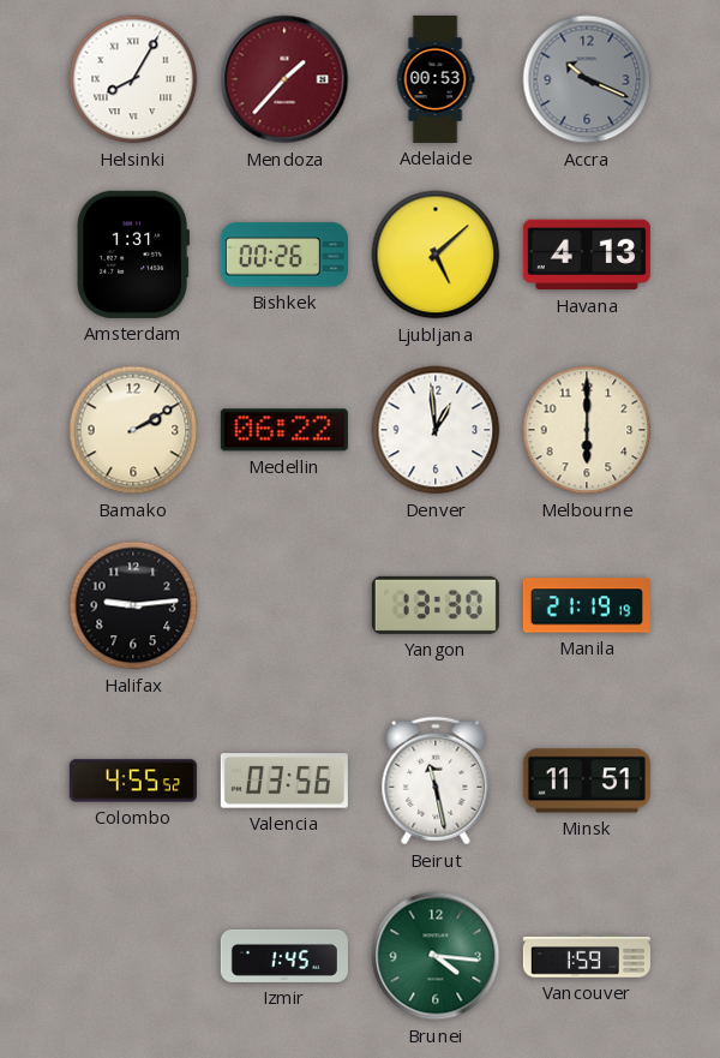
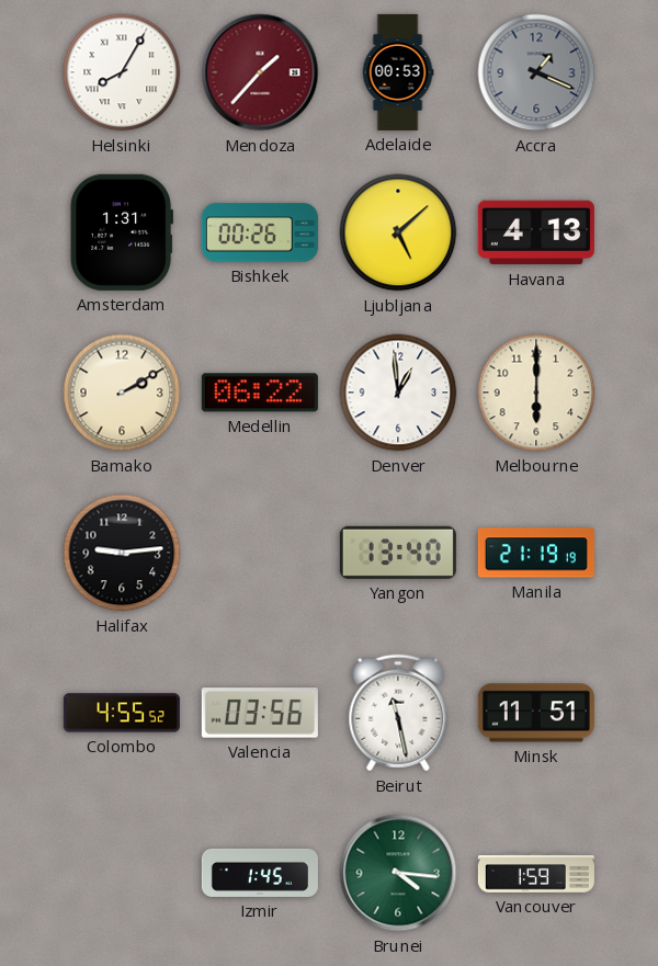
Accra: 10:19 -> 1:19 (536, 72)
Yangon: 13:30 -> 13:40 (398, 553)
